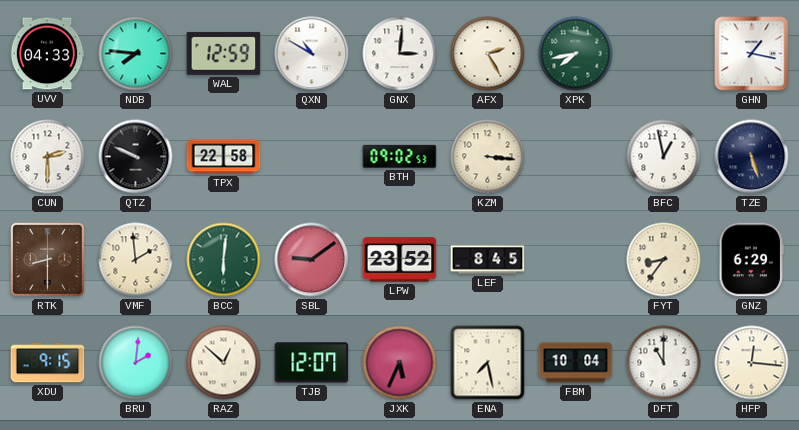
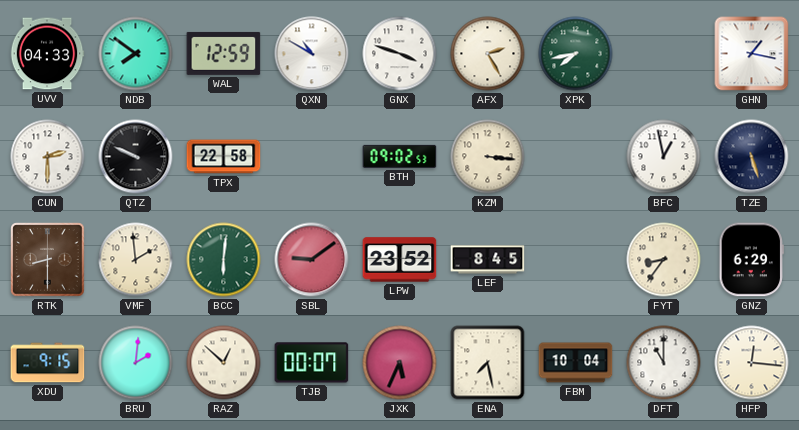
NDB: 7:46 -> 7:51 (136, 54)
GNX: 3:01 -> 3:48 (400, 54)
TJB: 12:07 -> 00:07 (312, 363)
